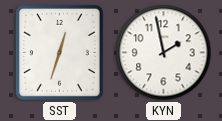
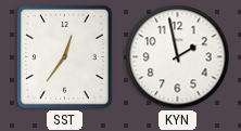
SST: 12:33 -> 12:36 (64, 56)
